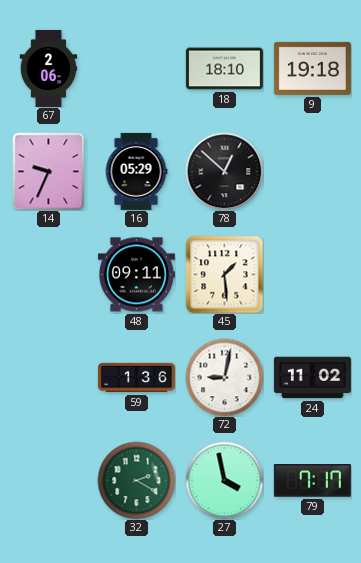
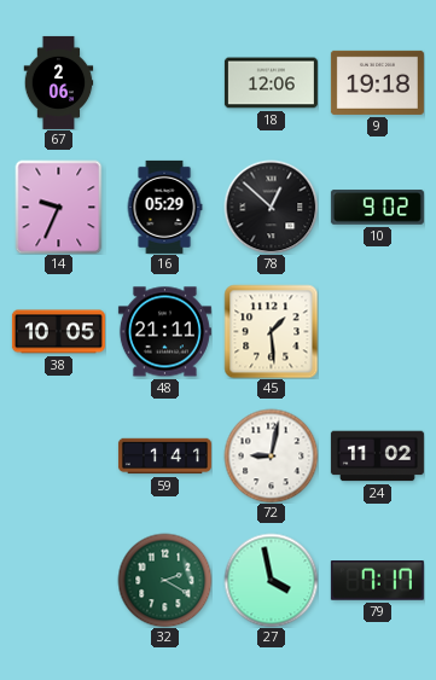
18: 18:10 -> 12:06 (271, 83)
10: none -> 9:02 (377, 208)
38: none -> 10:05 (58, 332)
48: 09:11 -> 21:11 (164, 332)
59: 1:36 -> 1:41 (164, 457)
